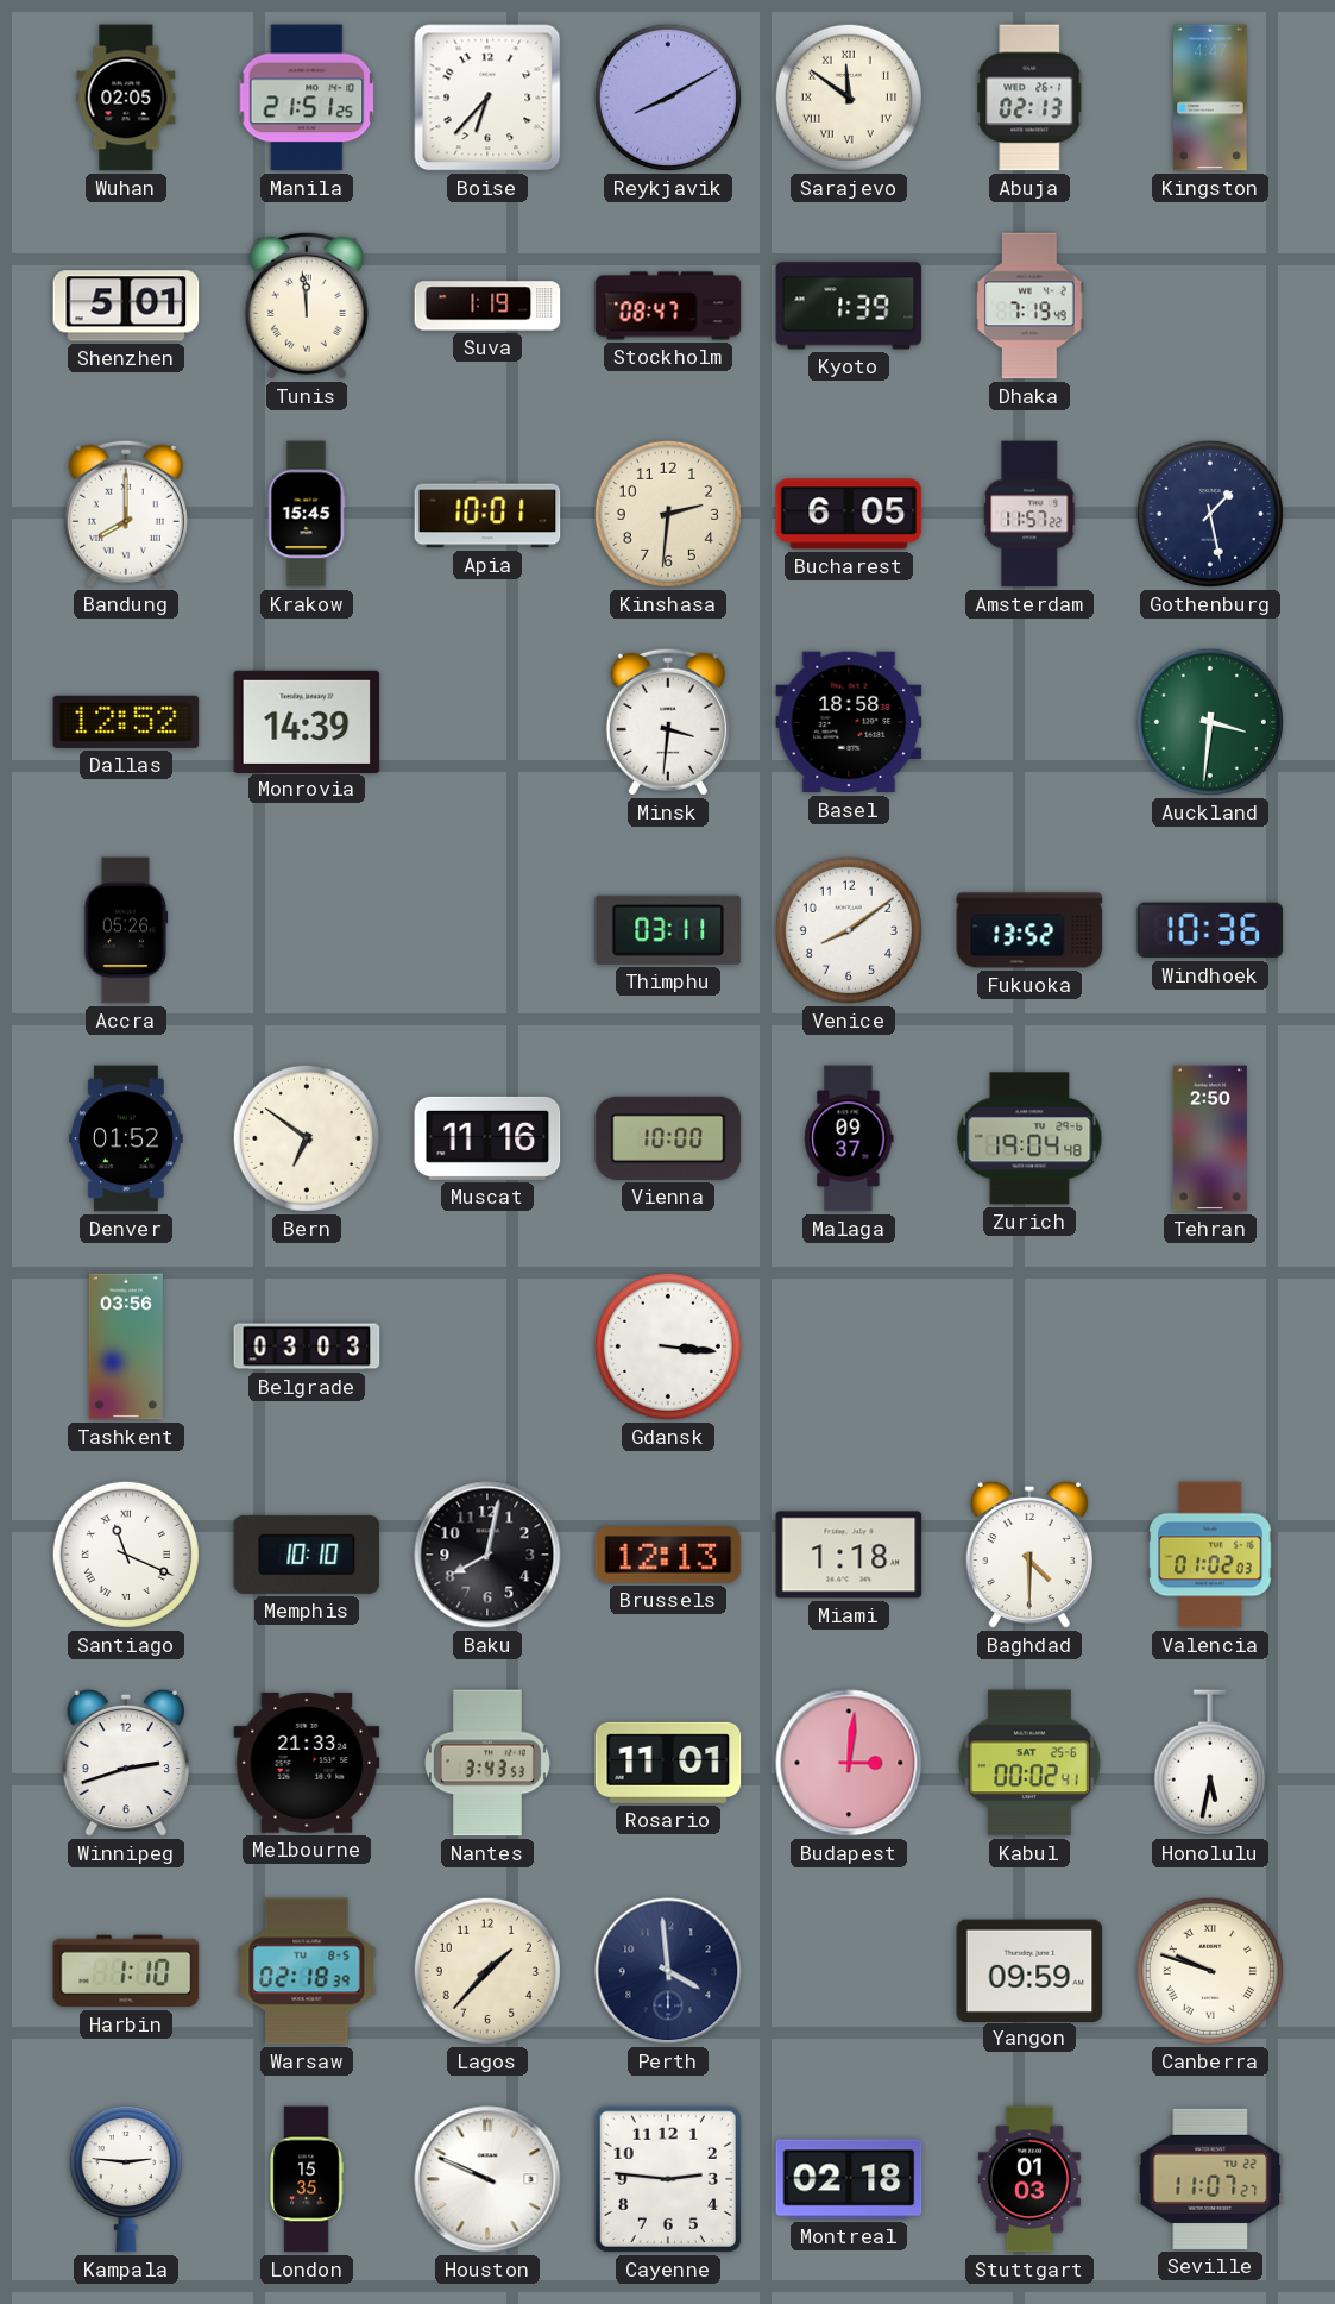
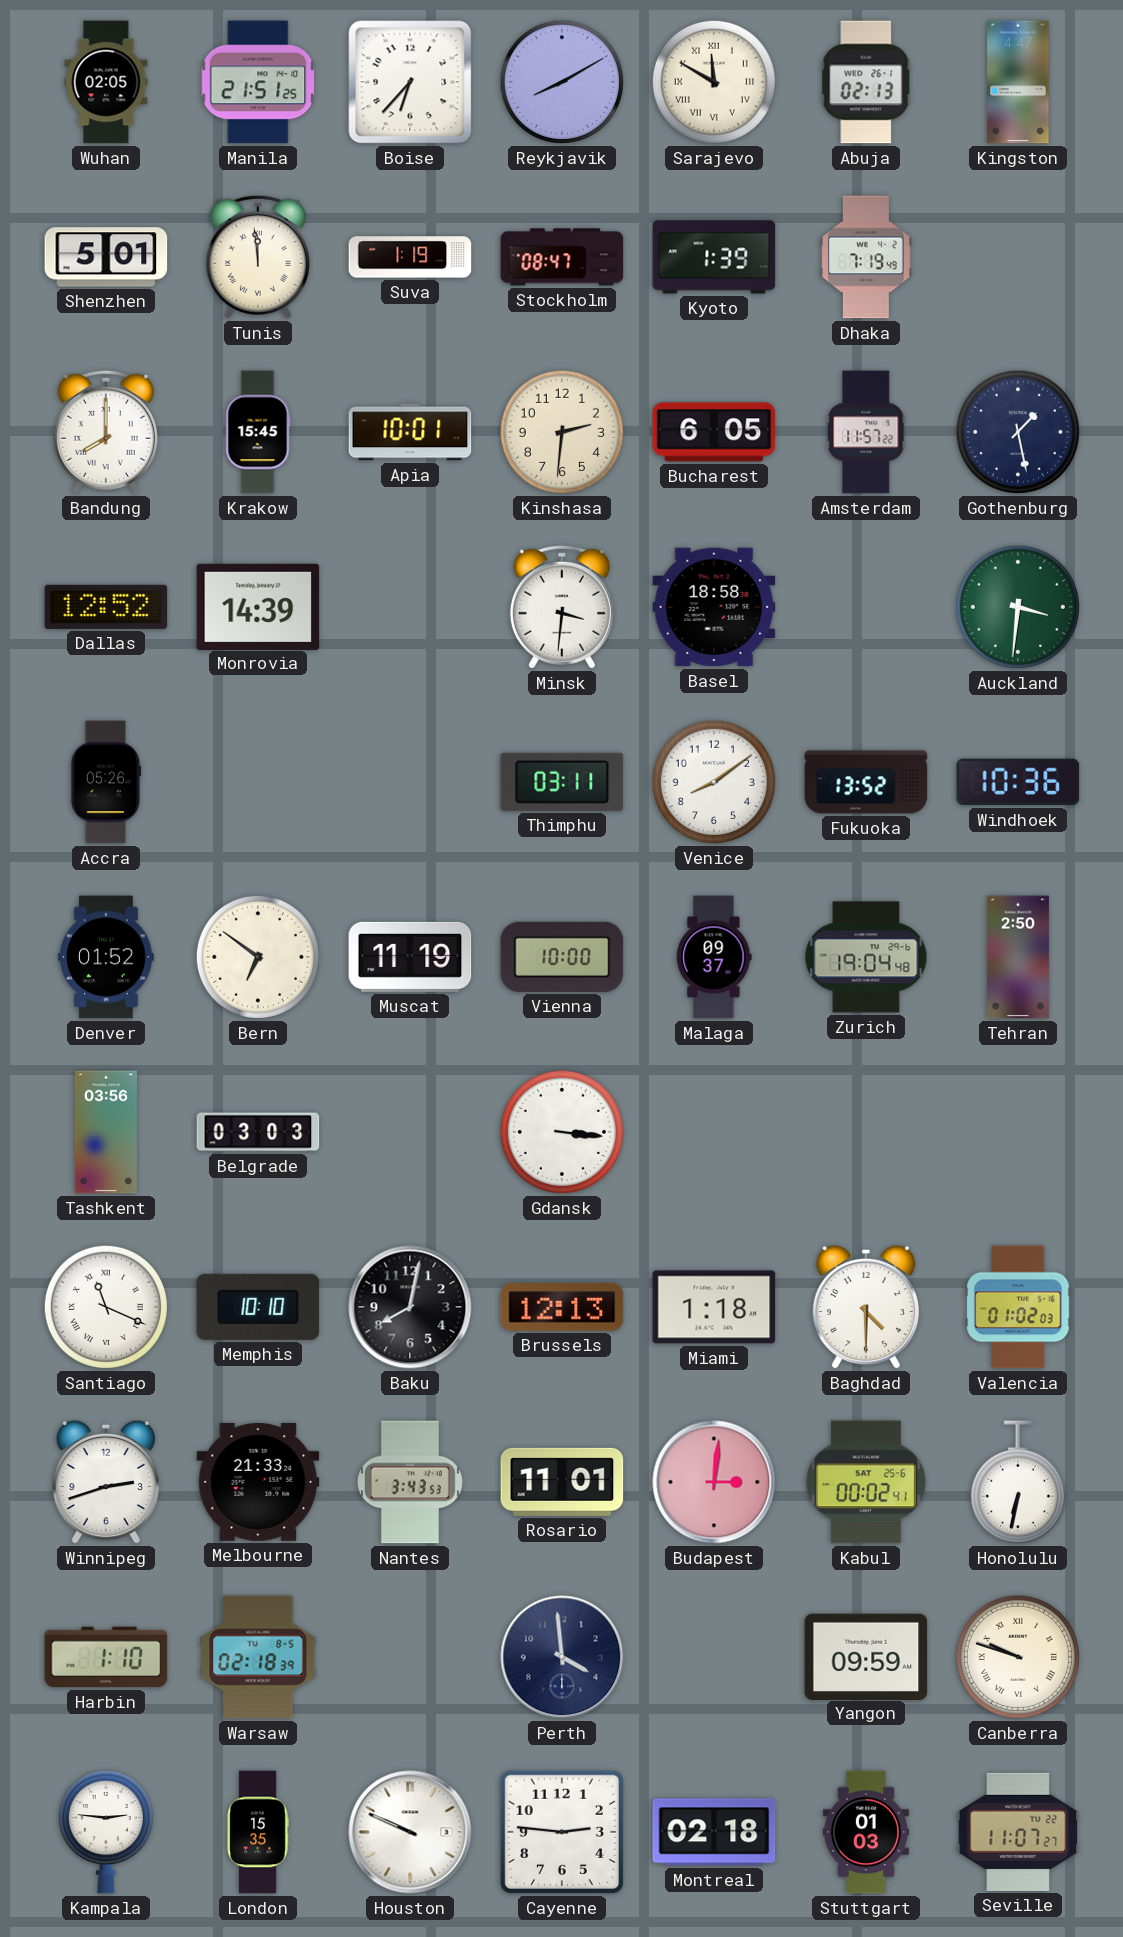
Sarajevo: 11:51 -> 11:50 (714, 82)
Muscat: 11:16 -> 11:19 (410, 957)
Honolulu: 5:32 -> 6:32 (1018, 1482)
Lagos: 1:37 -> none (487, 1971)
